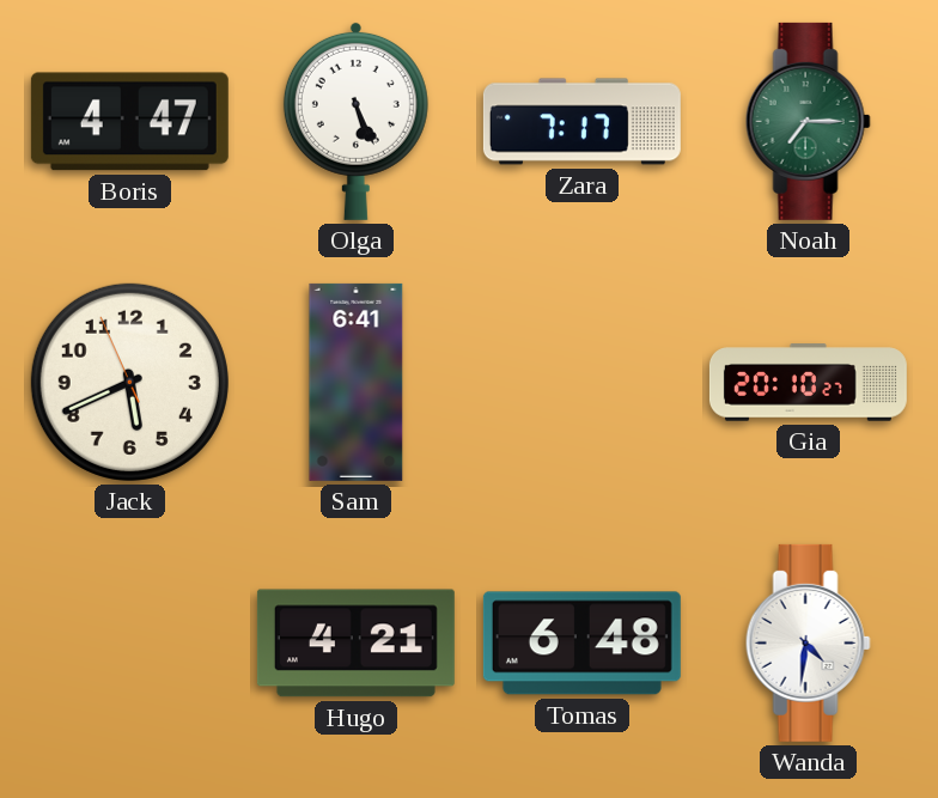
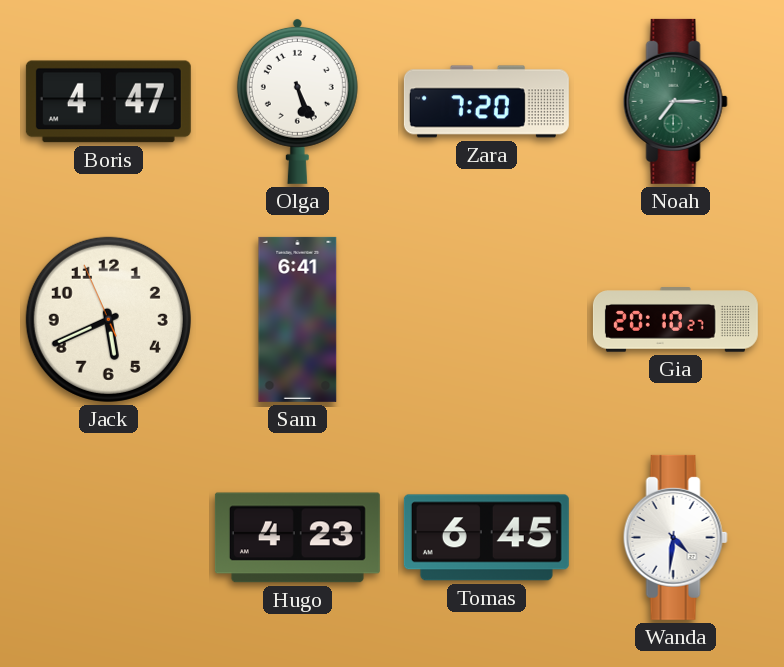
Zara: 7:17 -> 7:20 (486, 102)
Hugo: 4:21 -> 4:23 (297, 538)
Tomas: 6:48 -> 6:45 (486, 538)
